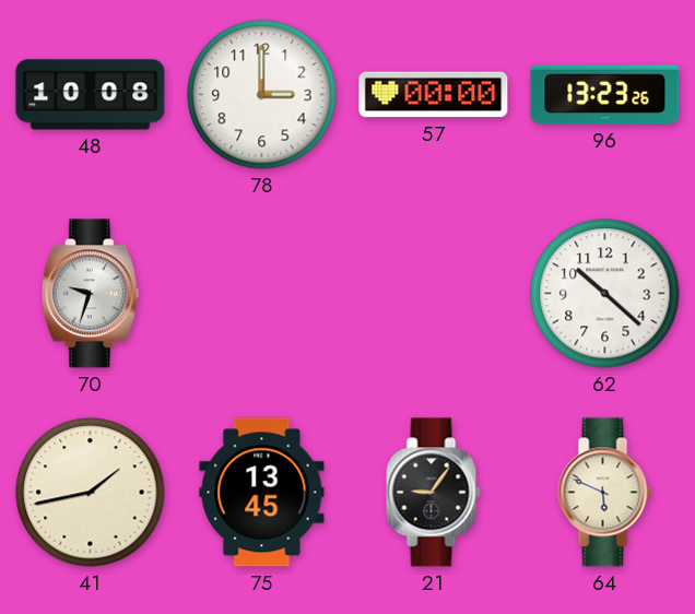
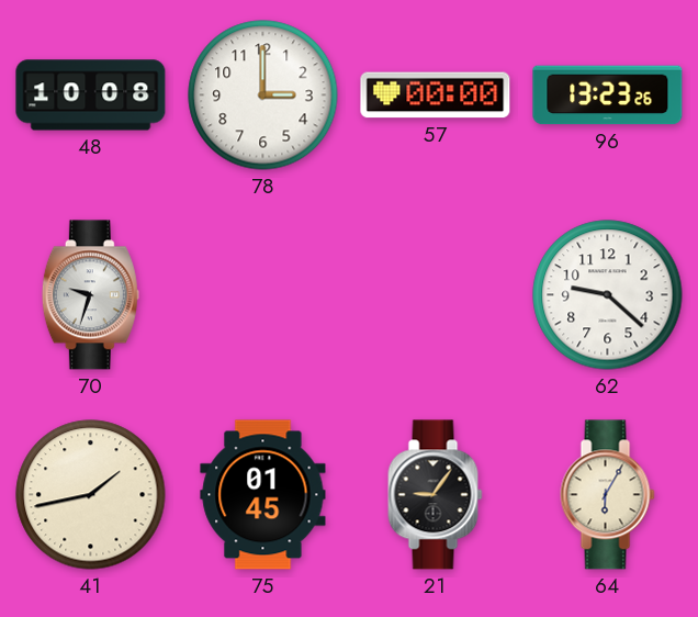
62: 10:22 -> 9:22 (608, 295)
75: 13:45 -> 01:45 (263, 495)
64: 5:49 -> 6:05 (608, 495)
